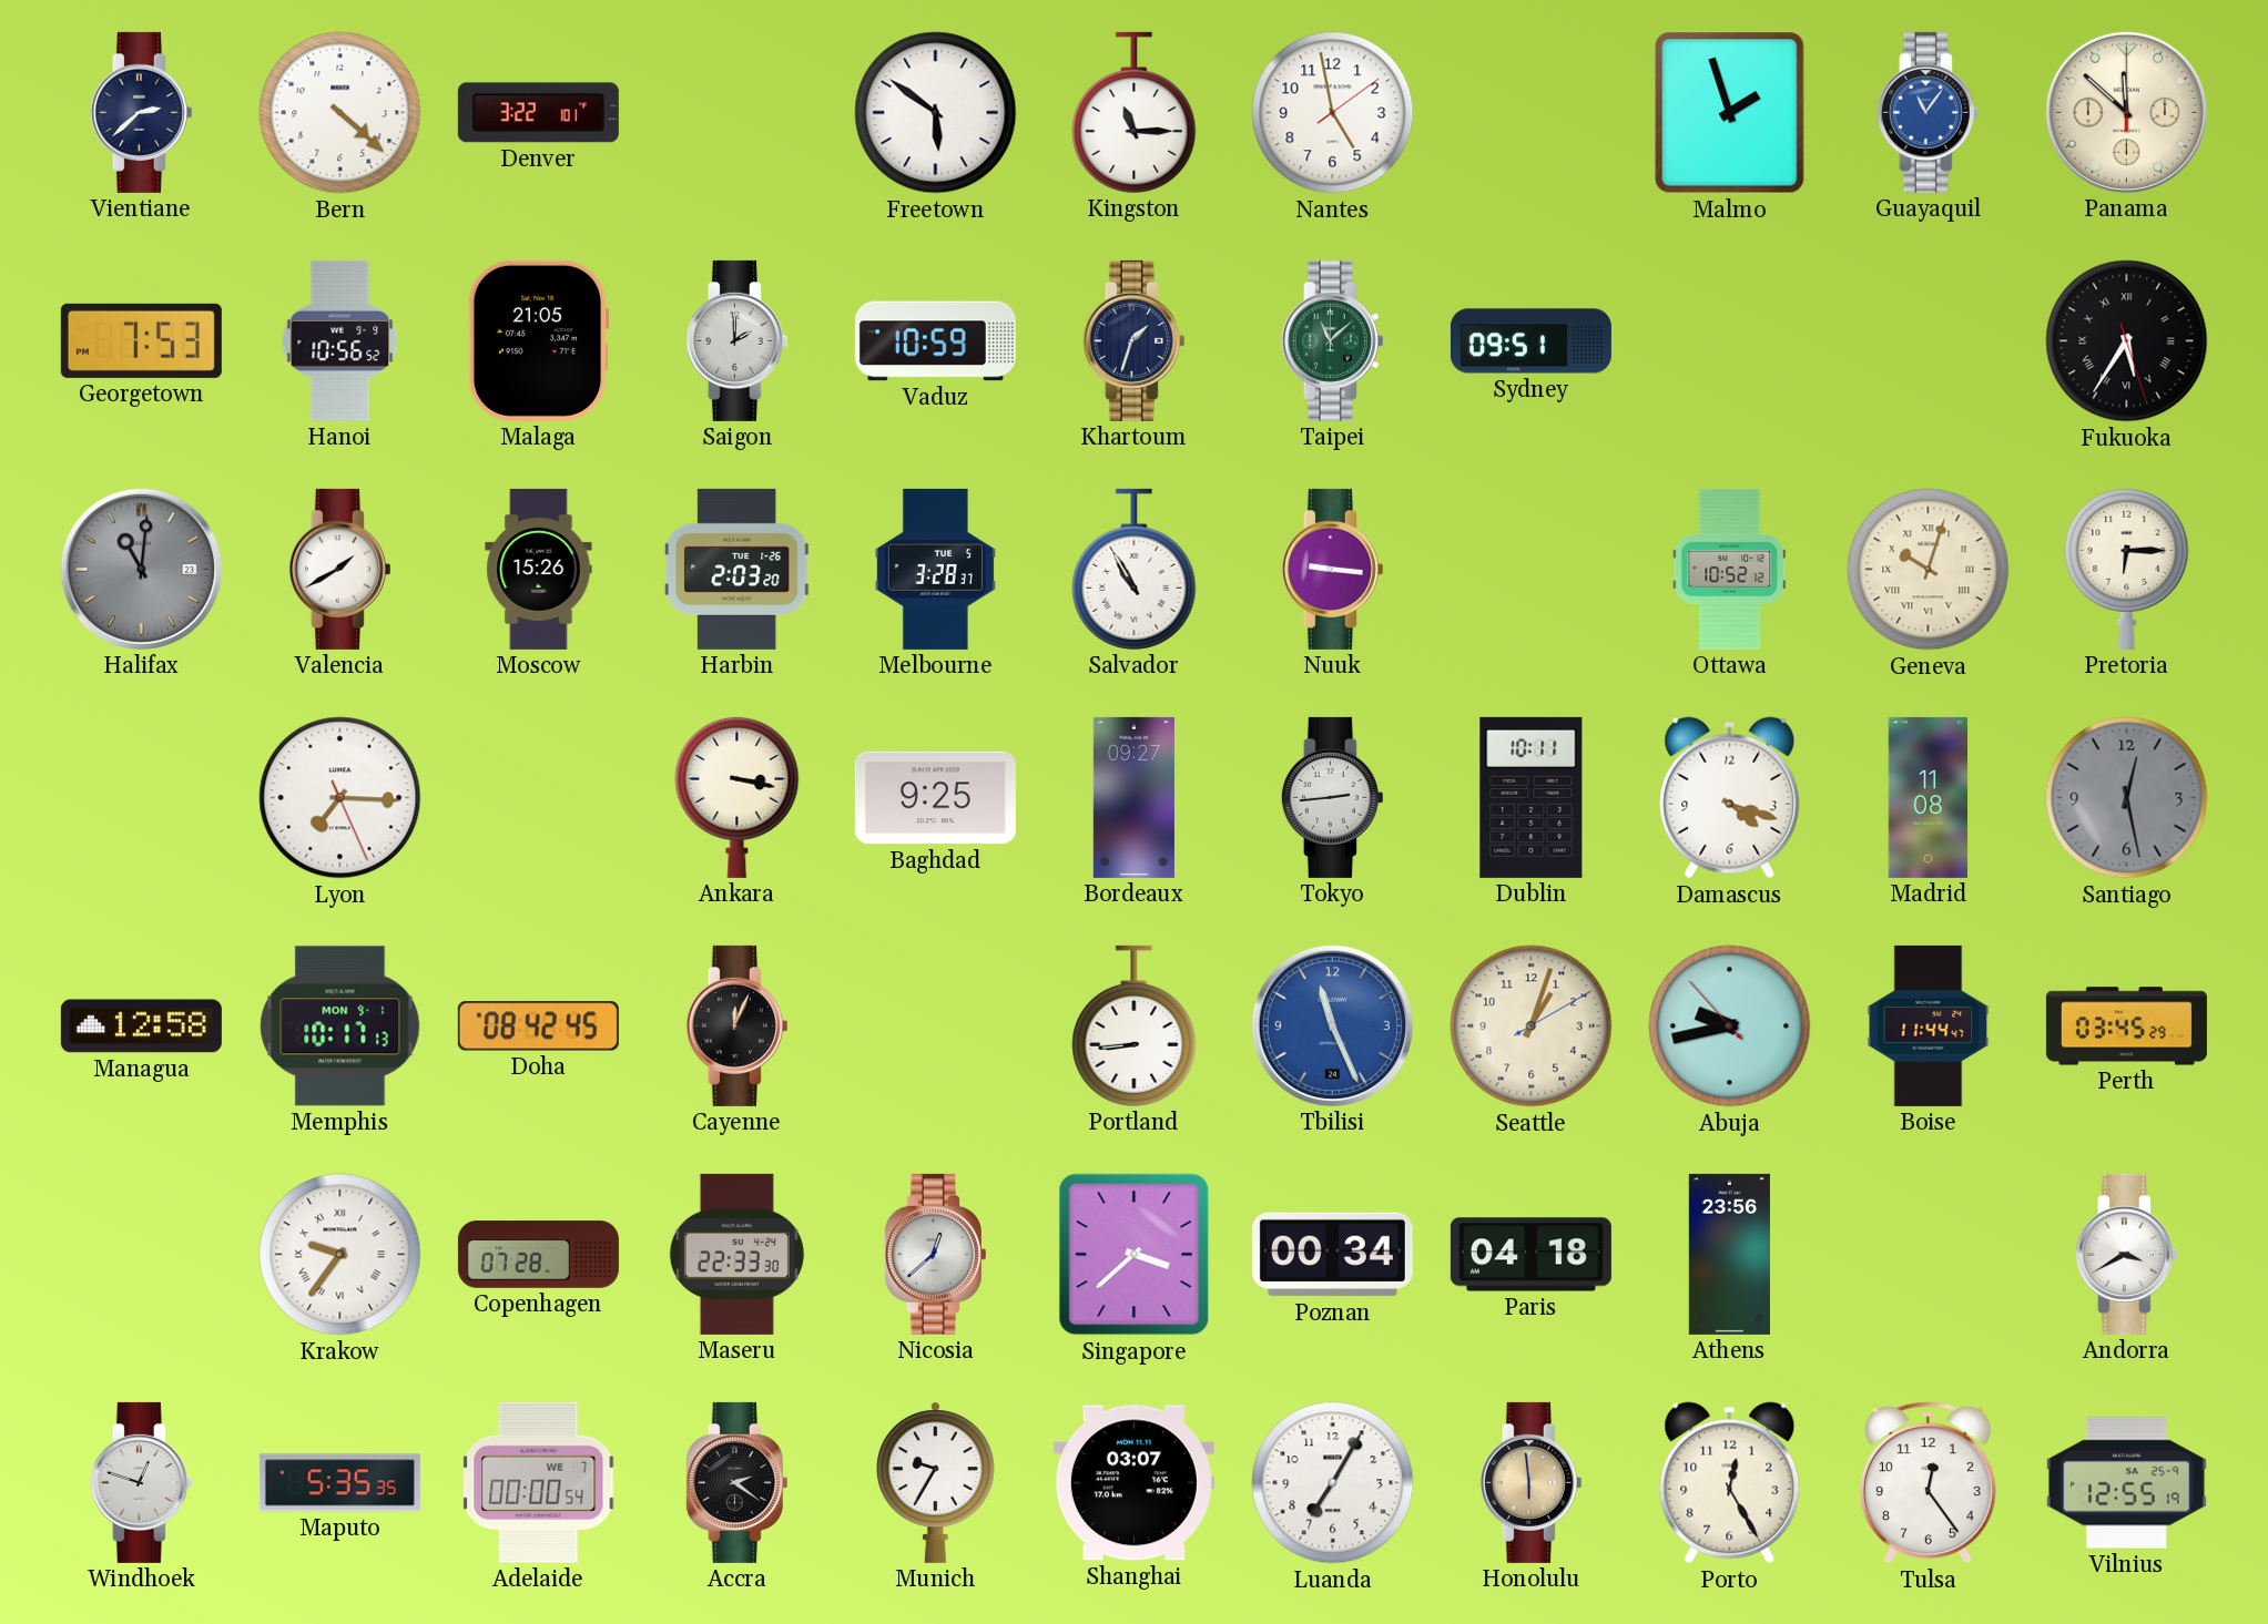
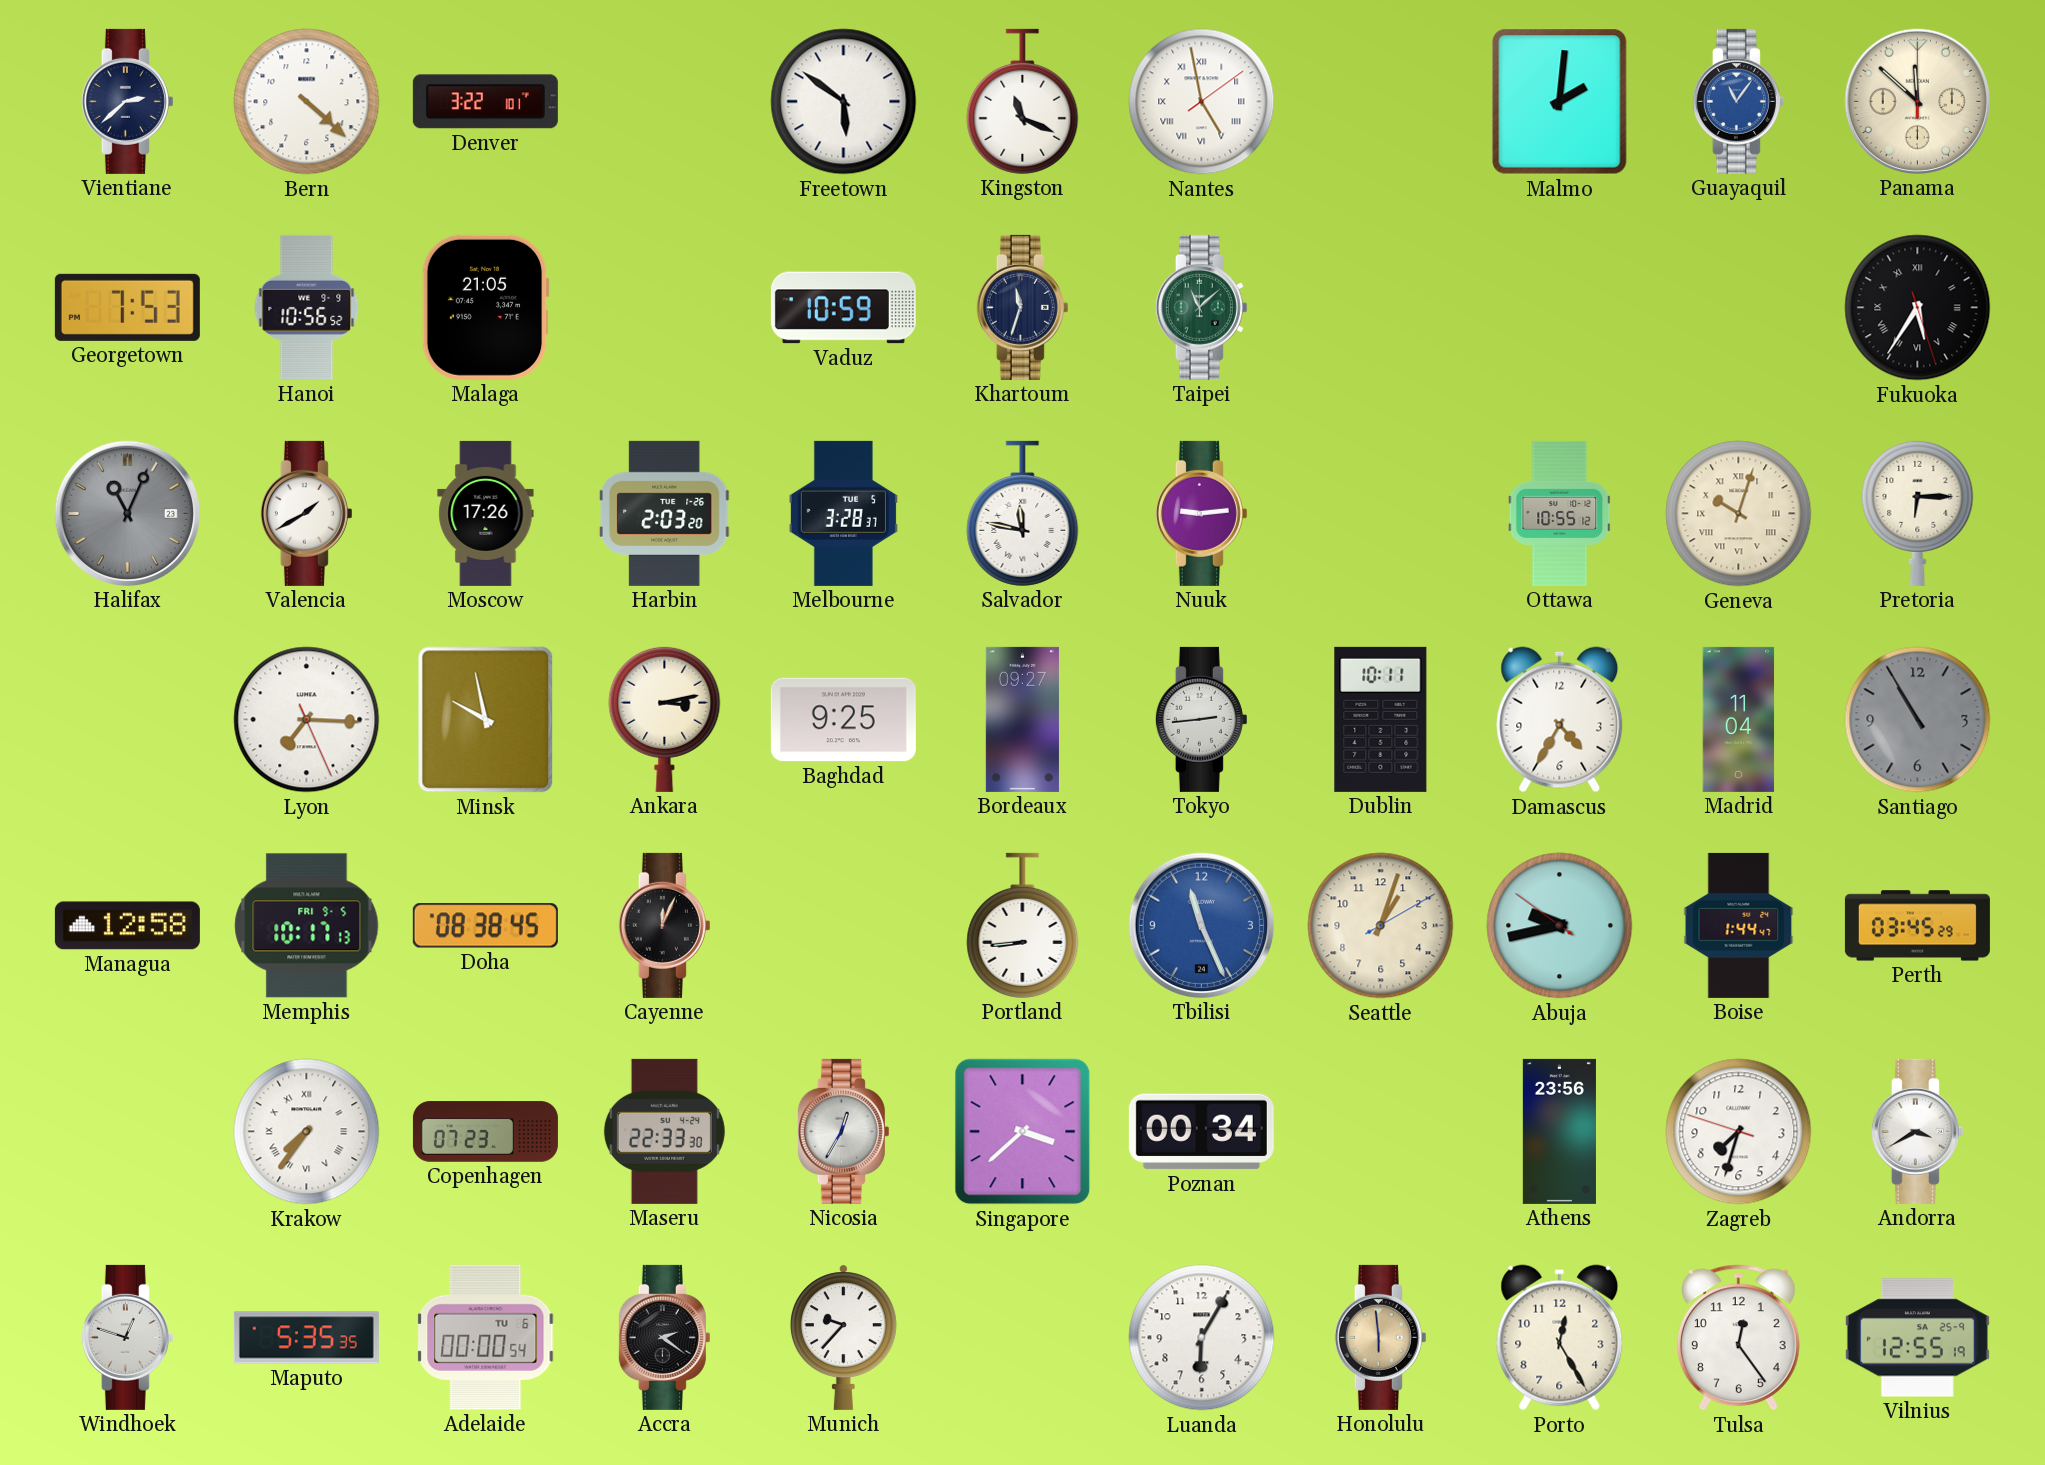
Kingston: 11:15 -> 11:19 (1023, 101)
Nantes numerals: Arabic -> Roman (1202, 102)
Malmo: 1:57 -> 2:01 (1560, 102)
Saigon: 2:00 -> none (736, 340)
Khartoum: 1:33 -> 11:33 (1022, 307)
Sydney: 09:51 -> none (1530, 341)
Halifax: 11:01 -> 11:04 (127, 513)
Moscow: 15:26 -> 17:26 (486, 513)
Salvador: 10:55 -> 11:47 (1023, 513)
Nuuk: 9:16 -> 9:14 (1201, 513)
Ottawa: 10:52 -> 10:55 (1560, 513)
Minsk: none -> 9:58 (486, 720)
Ankara: 3:17 -> 3:13 (665, 719)
Damascus: 4:18 -> 4:35 (1560, 720)
Madrid: 11:08 -> 11:04 (1739, 719)
Santiago: 12:28 -> 10:55 (1918, 720)
Memphis date: MON 9-1 -> FRI 9-5 (307, 926)
Doha: 08:42 -> 08:38 (485, 926)
Abuja: 9:42:53 -> 9:42:51 (1560, 926)
Boise: 11:44 -> 1:44 (1739, 925)
Krakow: 9:36 -> 7:36 (307, 1132)
Copenhagen: 07:28 -> 07:23 (485, 1132)
Nicosia: 12:38 -> 12:35 (843, 1131)
Paris: 04:18 -> none (1530, 1255)
Zagreb: none -> 7:32 (1739, 1132)
Adelaide date: WE 7 -> TU 6 (486, 1337)
Munich: 9:35 -> 9:37 (843, 1337)
Shanghai: 03:07 -> none (1133, 1483)
Luanda: 7:05 -> 6:05 (1202, 1338)
